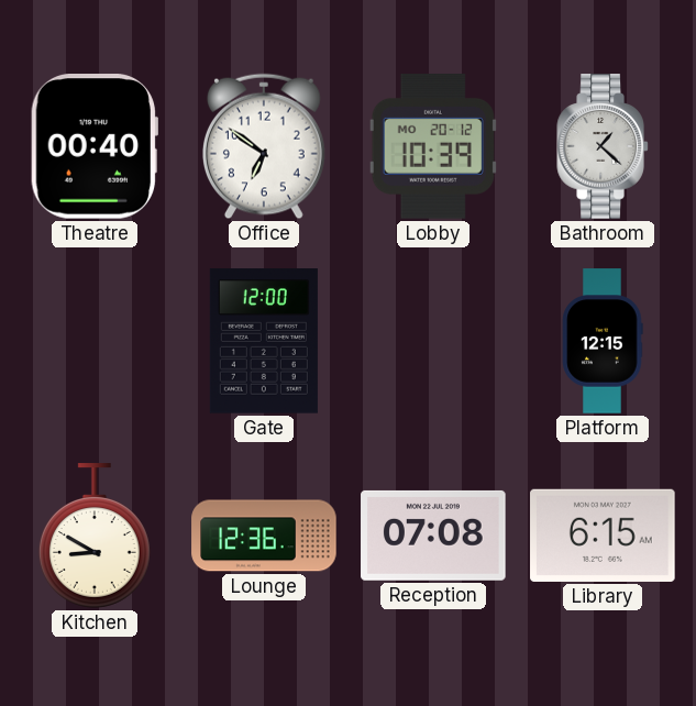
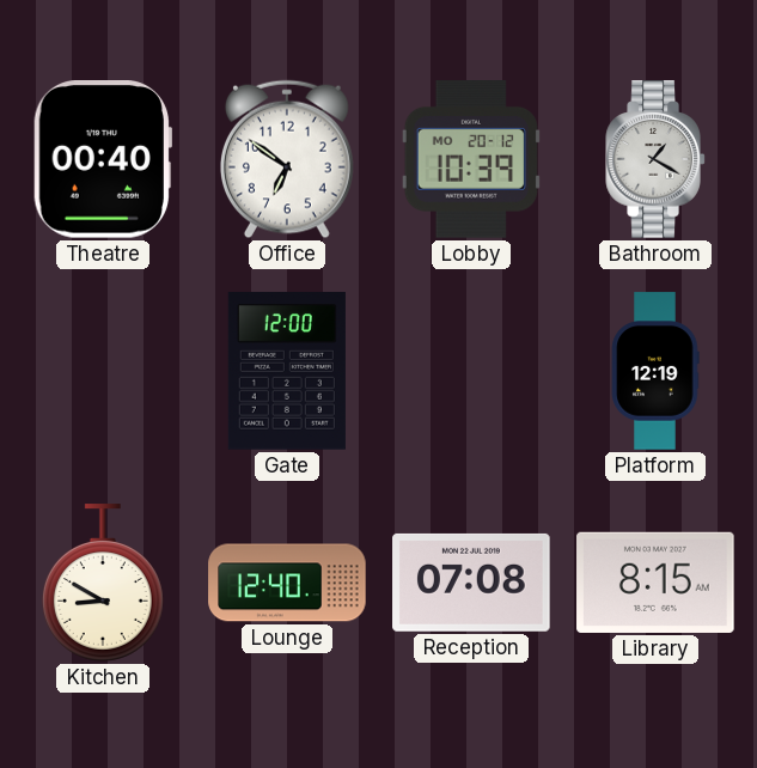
Bathroom: 1:22 -> 1:20 (655, 159)
Platform: 12:15 -> 12:19 (655, 371)
Lounge: 12:36 -> 12:40 (287, 583)
Library: 6:15 -> 8:15 (655, 583)
